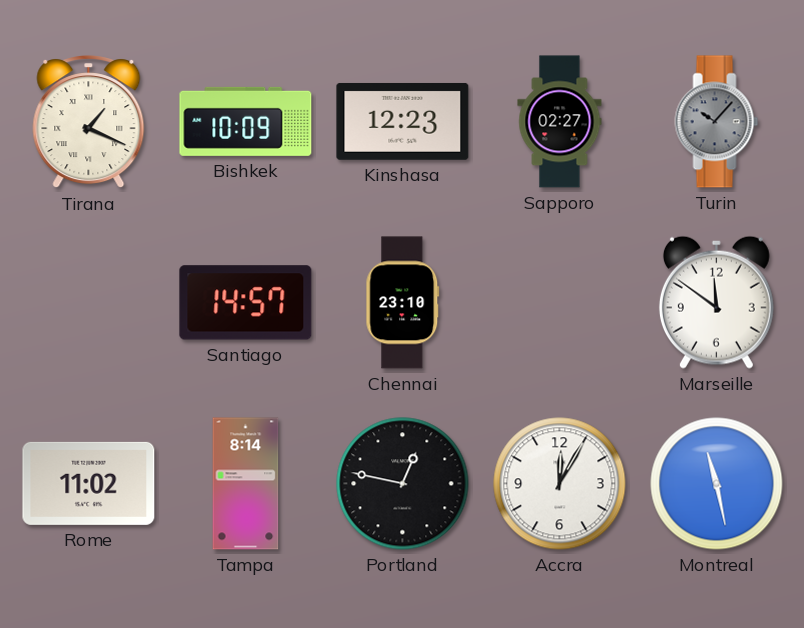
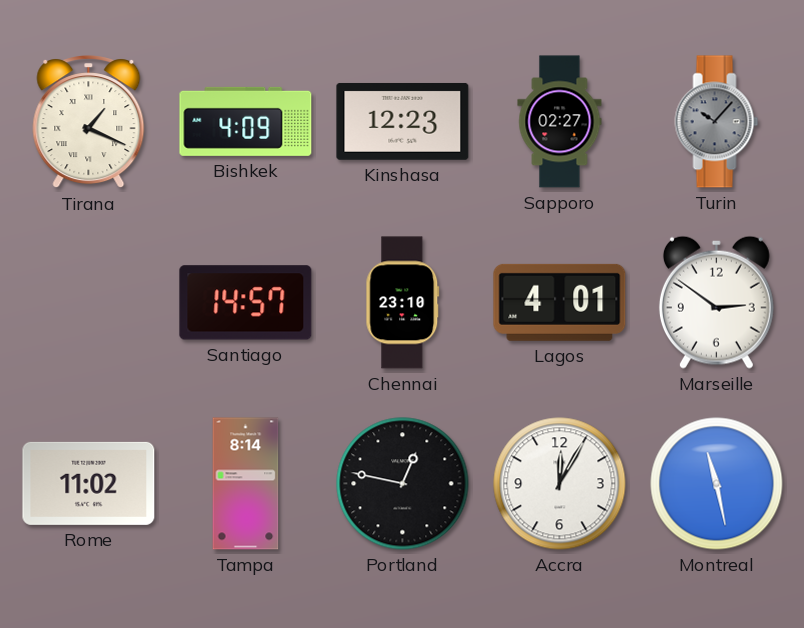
Bishkek: 10:09 -> 4:09 (246, 121)
Lagos: none -> 4:01 (560, 302)
Marseille: 11:51 -> 2:51 (716, 302)
